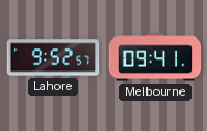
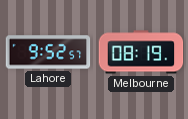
Melbourne: 09:41 -> 08:19 (141, 52)
